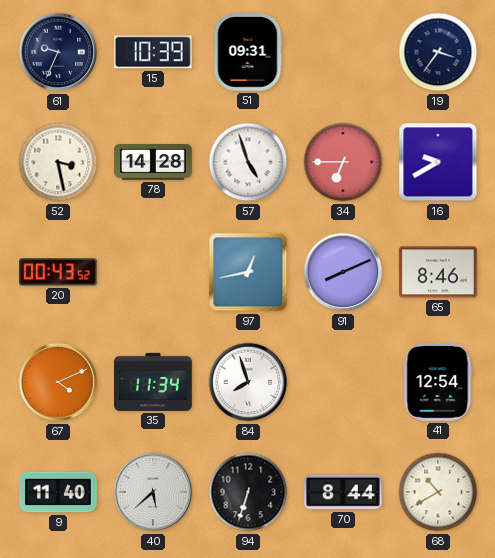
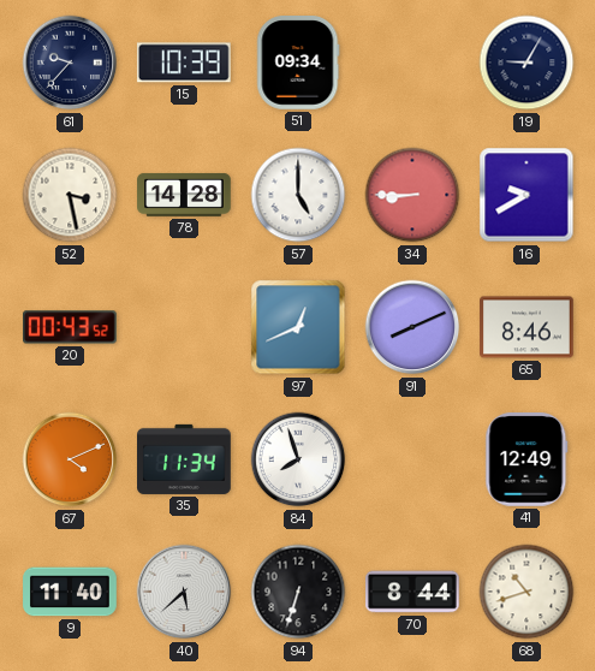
61: 9:34 -> 9:37 (70, 63)
51: 09:31 -> 09:34 (298, 64)
19: 3:36 -> 9:05 (526, 63)
57: 4:57 -> 5:00 (298, 195)
34: 6:45 -> 8:45 (412, 195)
97: 12:43 -> 12:41 (298, 327)
41: 12:54 -> 12:49 (526, 461)
68: 10:40 -> 10:42 (526, 592)
